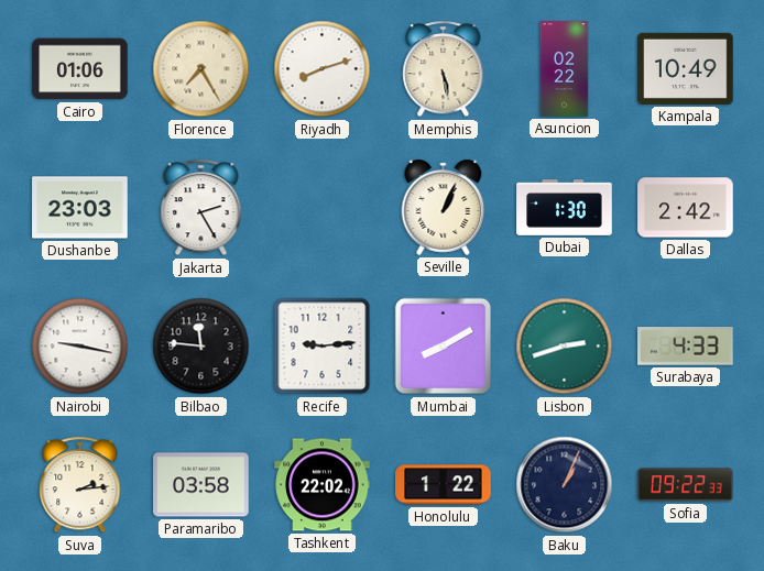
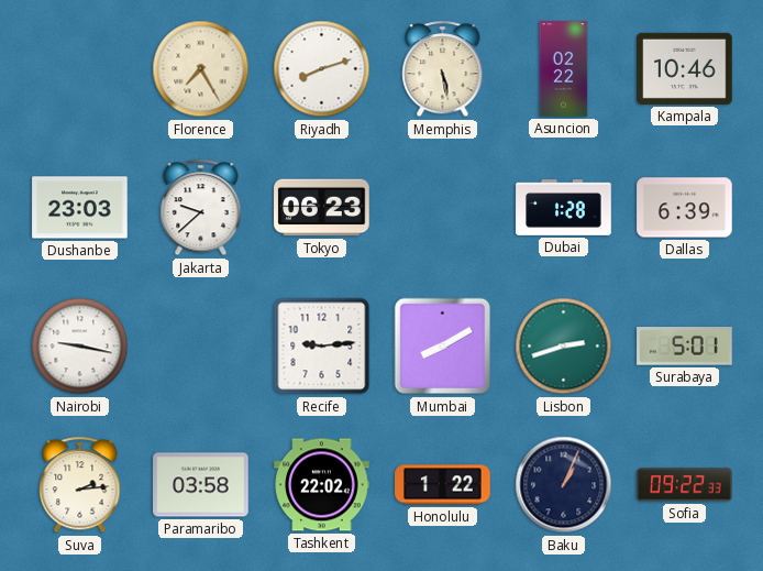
Cairo: 01:06 -> none (80, 69)
Kampala: 10:49 -> 10:46 (685, 68)
Jakarta: 2:25 -> 9:38 (201, 208)
Tokyo: none -> 06:23 (322, 208)
Seville: 1:04 -> none (444, 207)
Dubai: 1:30 -> 1:28 (564, 208)
Dallas: 2:42 -> 6:39 (685, 208)
Bilbao: 11:46 -> none (201, 347)
Surabaya: 4:33 -> 5:01 (685, 347)
